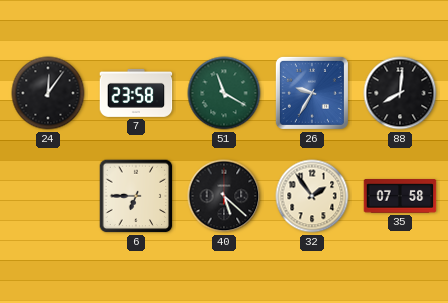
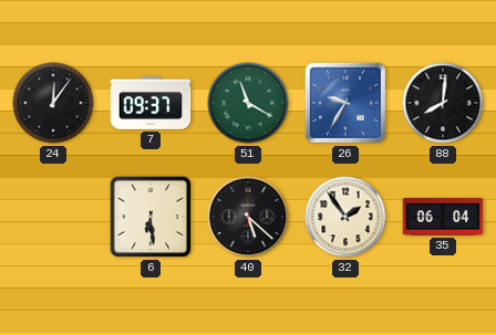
7: 23:58 -> 09:37 (151, 103)
6: 6:45 -> 6:29 (151, 217)
35: 07:58 -> 06:04 (443, 217)
